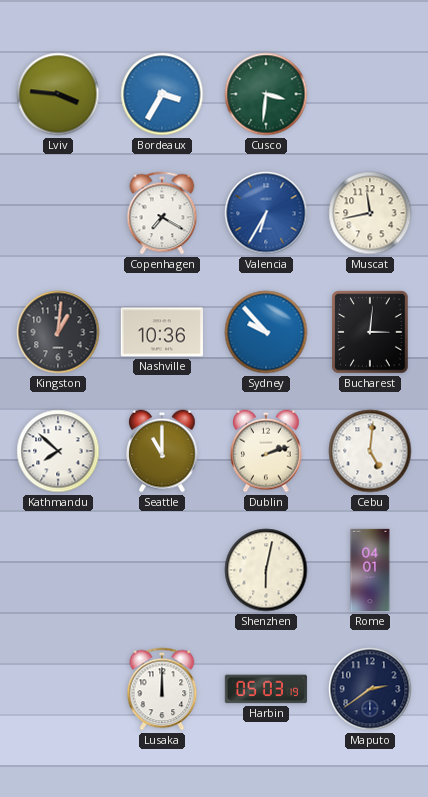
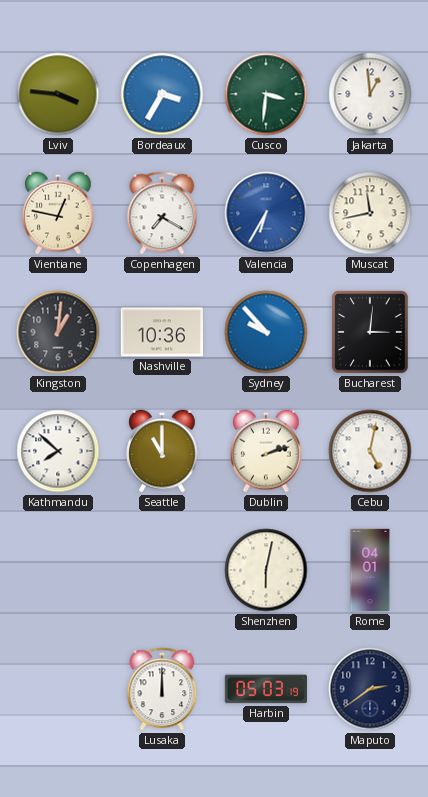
Jakarta: none -> 12:59 (370, 94)
Vientiane: none -> 12:47 (58, 213)
Cebu: 5:01 -> 5:02 (370, 451)
